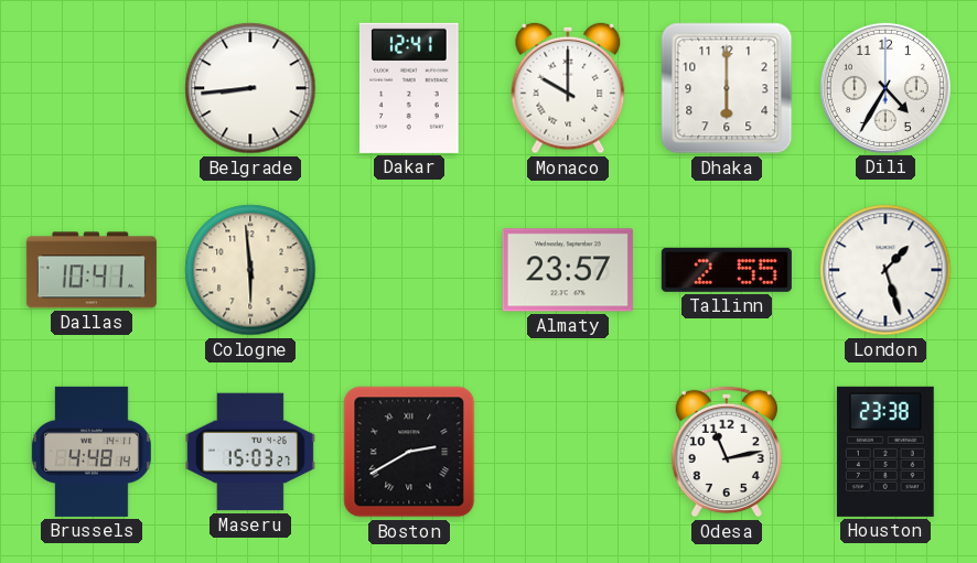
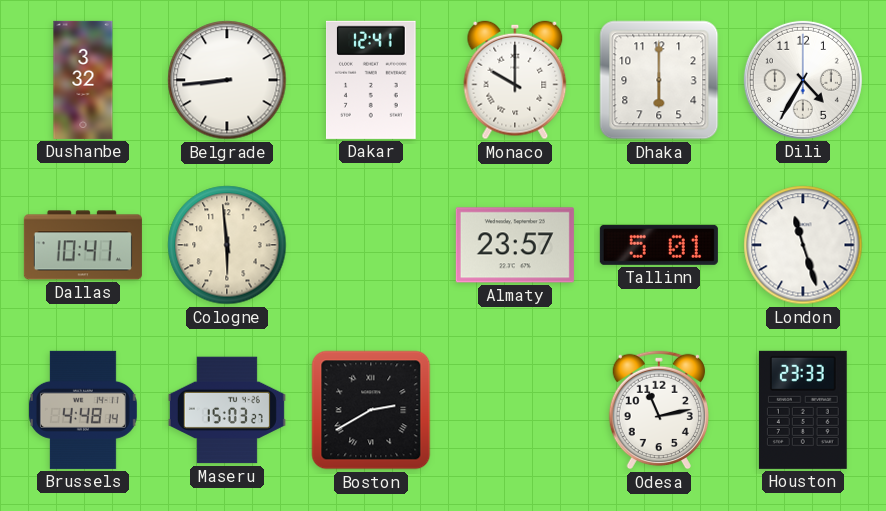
Dushanbe: none -> 3:32 (83, 80)
Tallinn: 2:55 -> 5:01 (659, 245)
London: 1:27 -> 11:27 (803, 245)
Houston: 23:38 -> 23:33 (803, 410)
